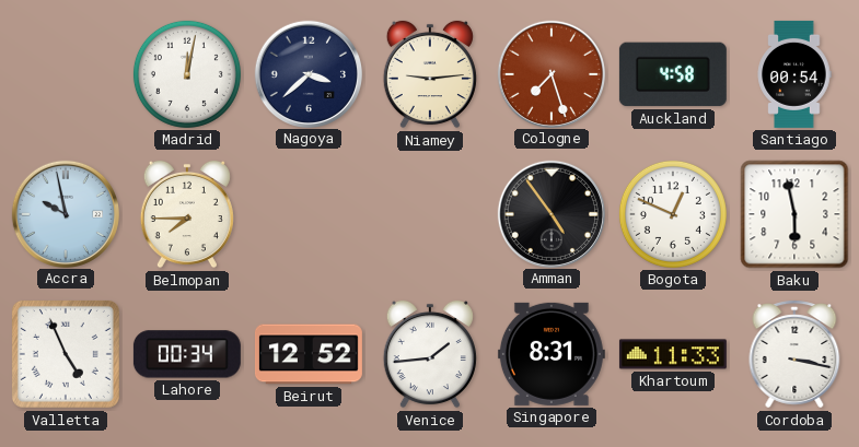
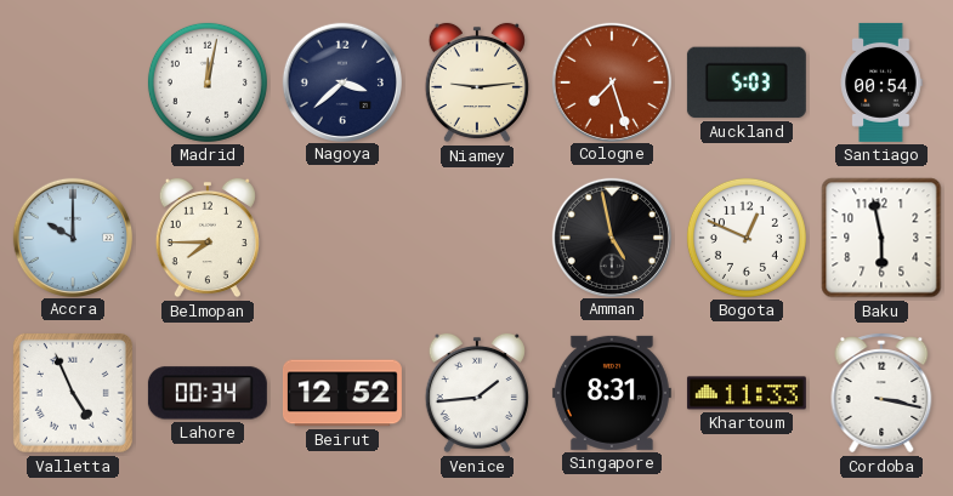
Auckland: 4:58 -> 5:03 (747, 82)
Accra: 9:58 -> 10:00 (72, 236)
Amman: 4:54 -> 4:58 (611, 236)
